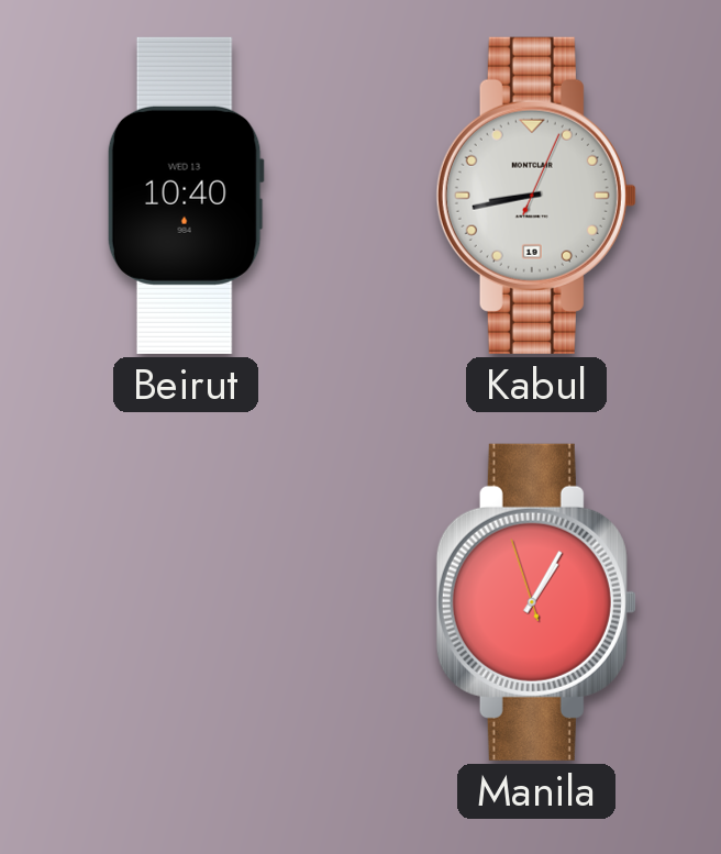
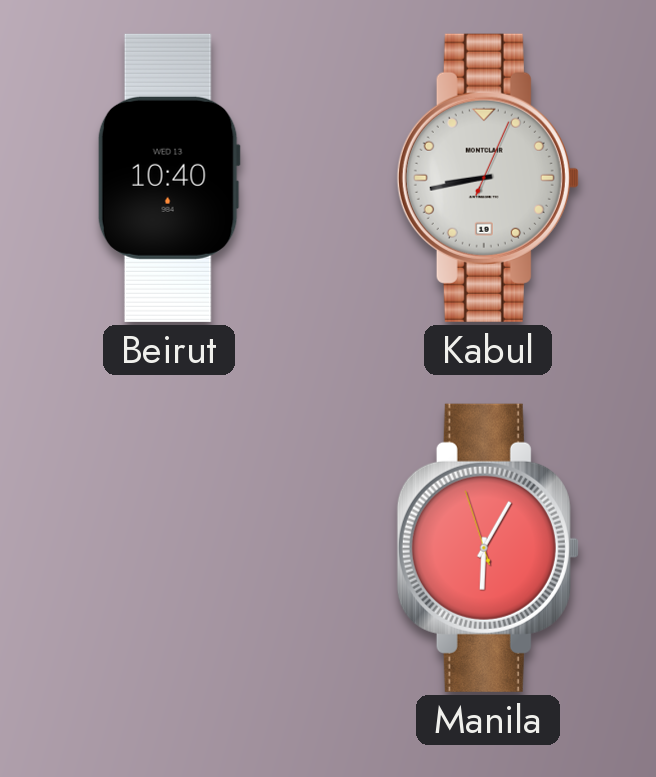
Manila: 1:04 -> 6:04 (488, 548)
